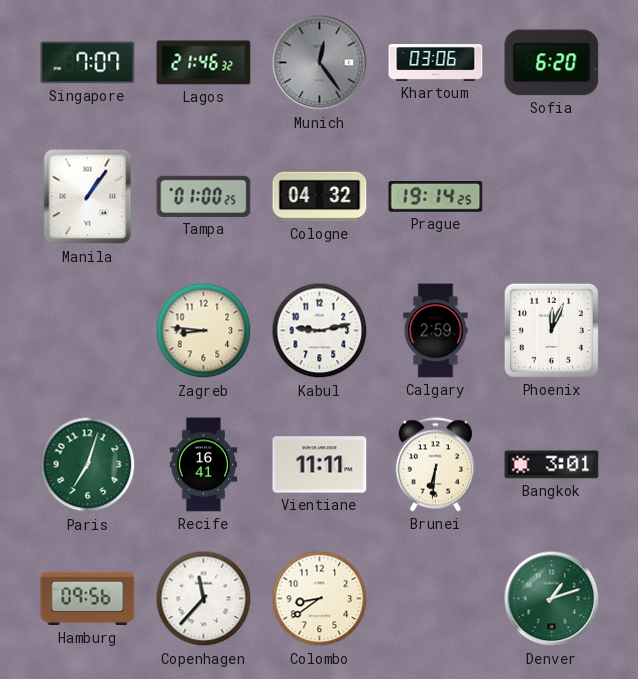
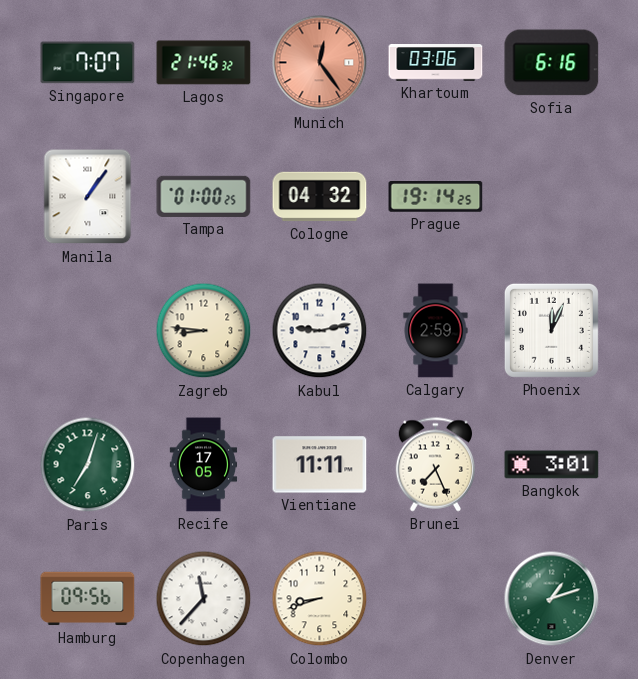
Munich dial: grey -> salmon (320, 63)
Sofia: 6:20 -> 6:16 (552, 63)
Recife: 16:41 -> 17:05 (204, 465)
Brunei: 6:31 -> 7:26 (435, 465)
Colombo: 8:39 -> 8:42 (320, 599)
